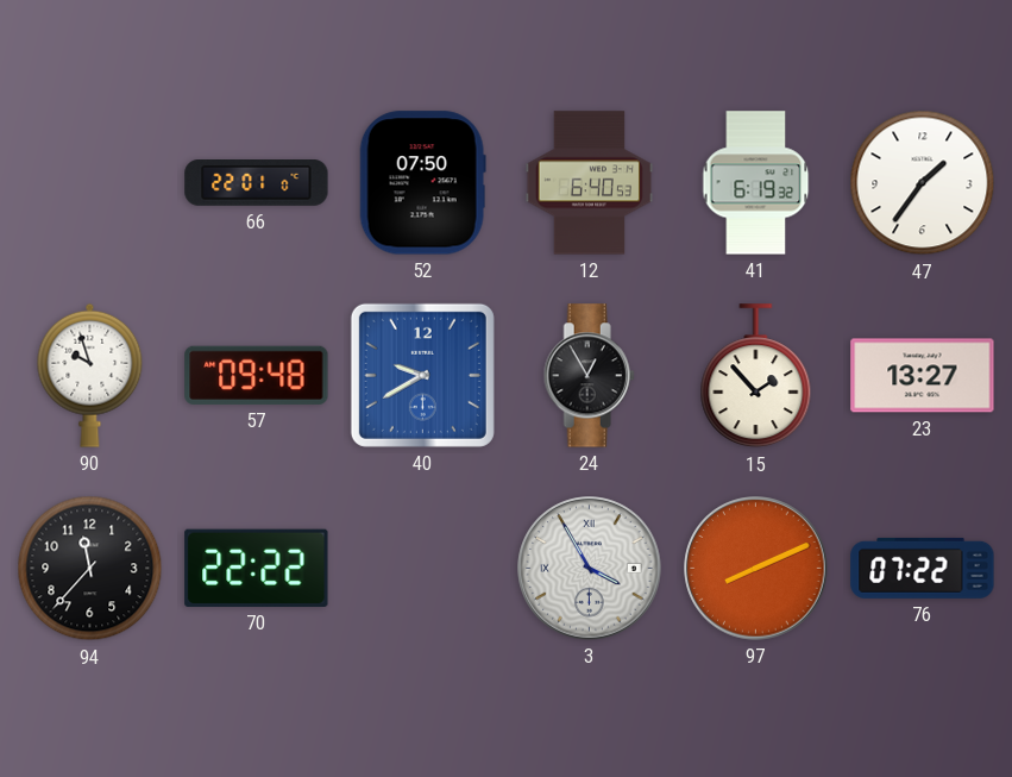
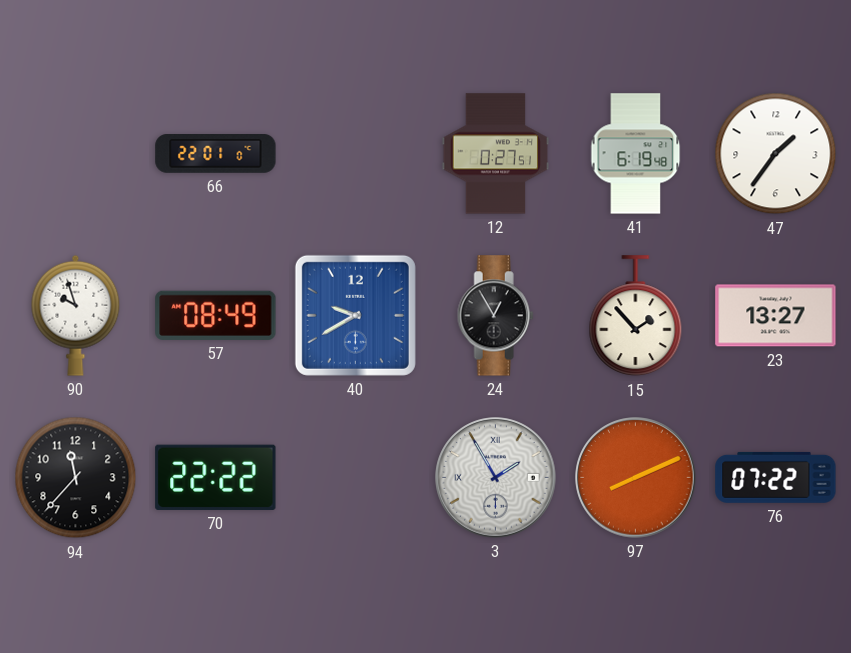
52: 07:50 -> none (422, 183)
12: 6:40 -> 0:27 (496, 154)
41: 6:19:32 -> 6:19:48 (636, 154)
57: 09:48 -> 08:49 (216, 315)
3: 3:55 -> 1:55 (496, 478)
